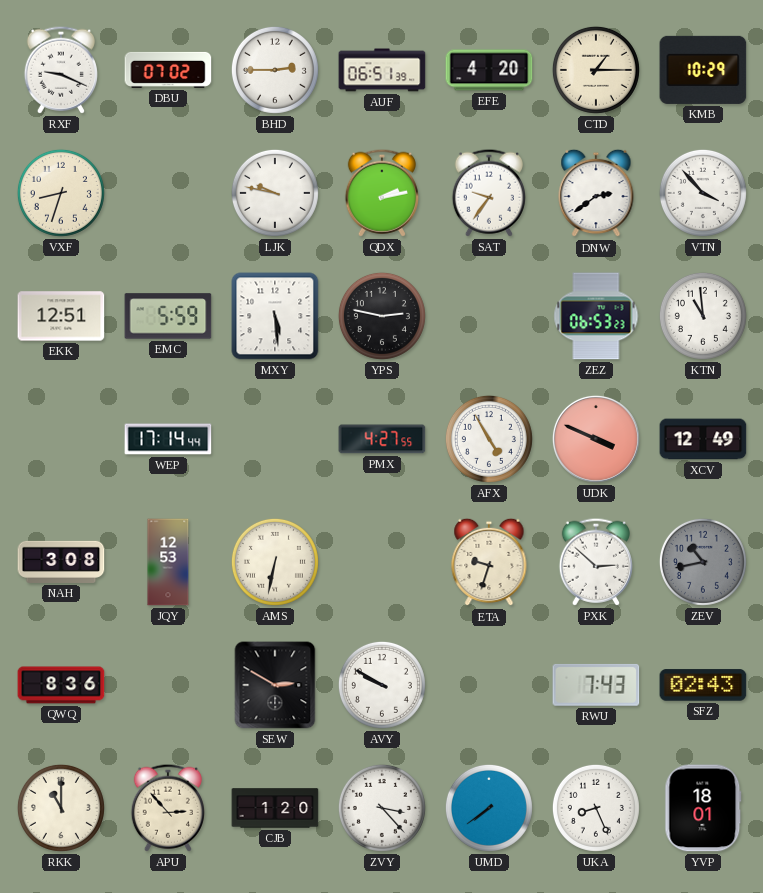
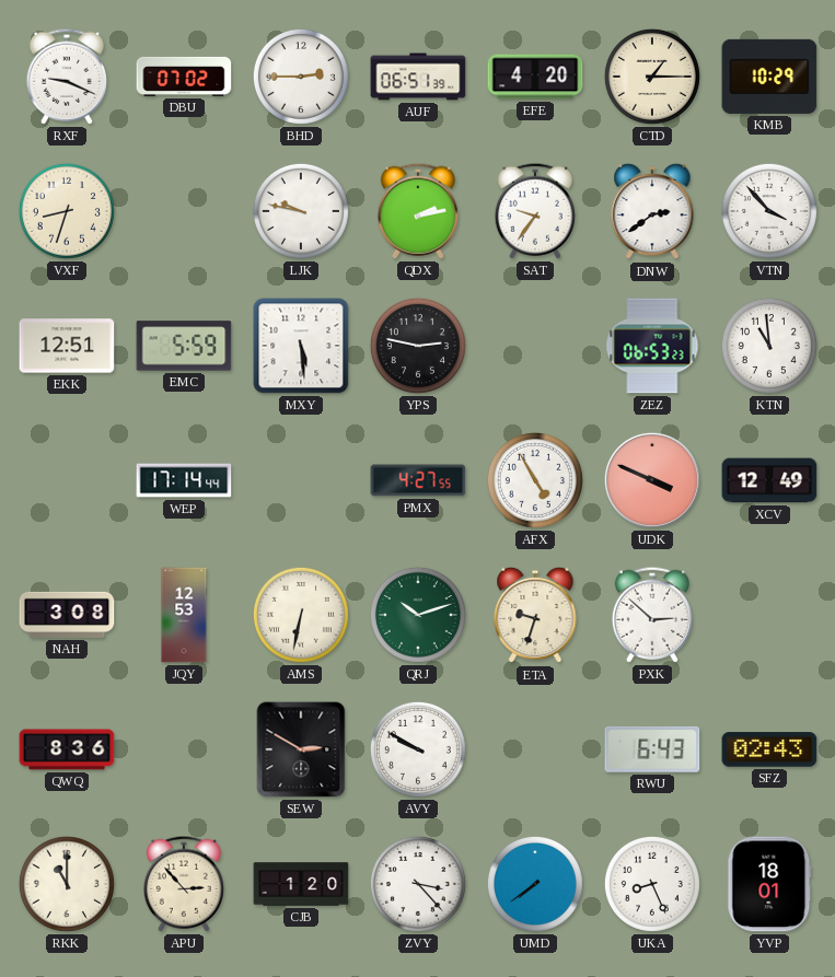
QRJ: none -> 10:12 (418, 615)
ZEV: 10:43 -> none (703, 562)
RWU: 7:43 -> 6:43 (652, 749)
